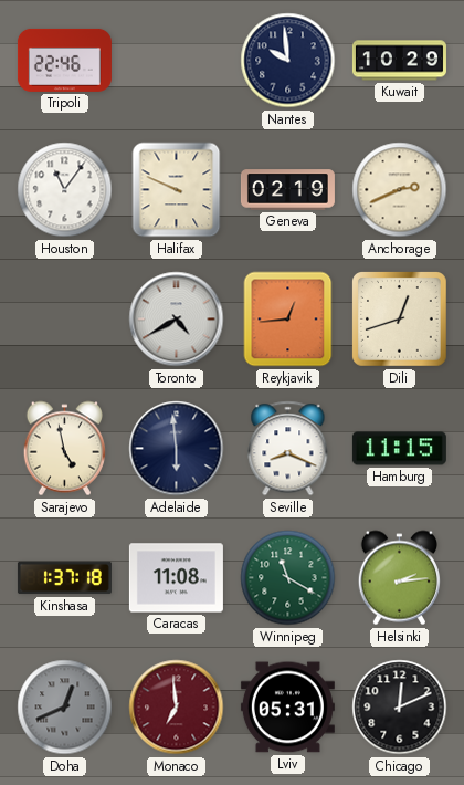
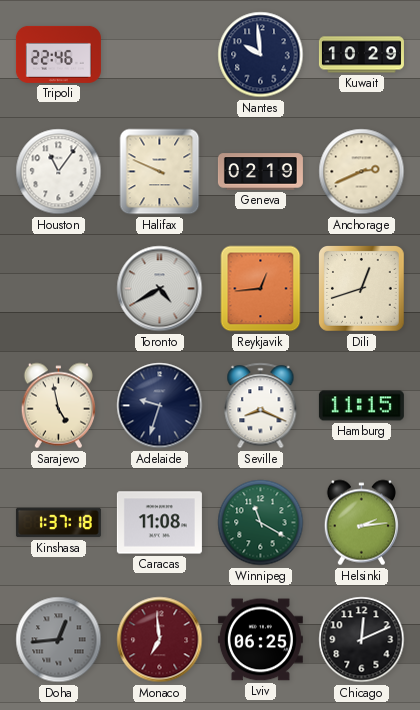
Adelaide: 5:59 -> 9:33 (160, 406)
Doha: 12:41 -> 12:44 (59, 640)
Lviv: 05:31 -> 06:25 (260, 640)
